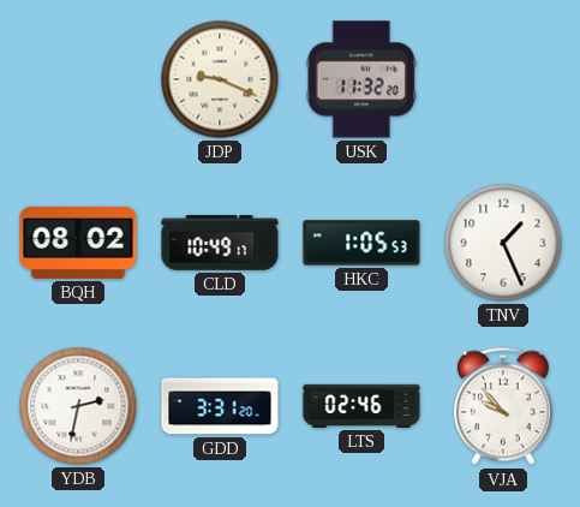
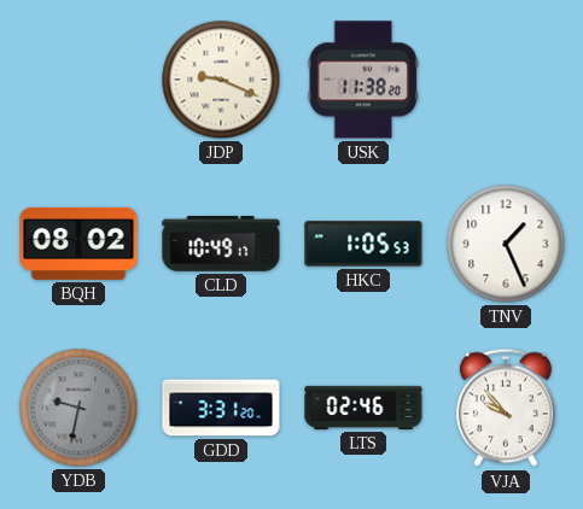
USK: 11:32 -> 11:38 (363, 80)
YDB: 2:32 -> 9:32 (78, 408)
YDB dial: white -> grey (78, 408)
